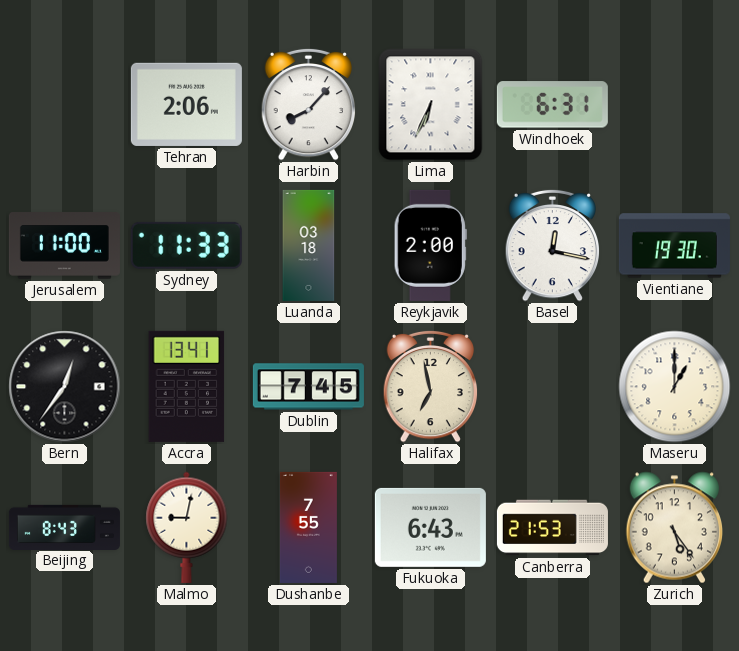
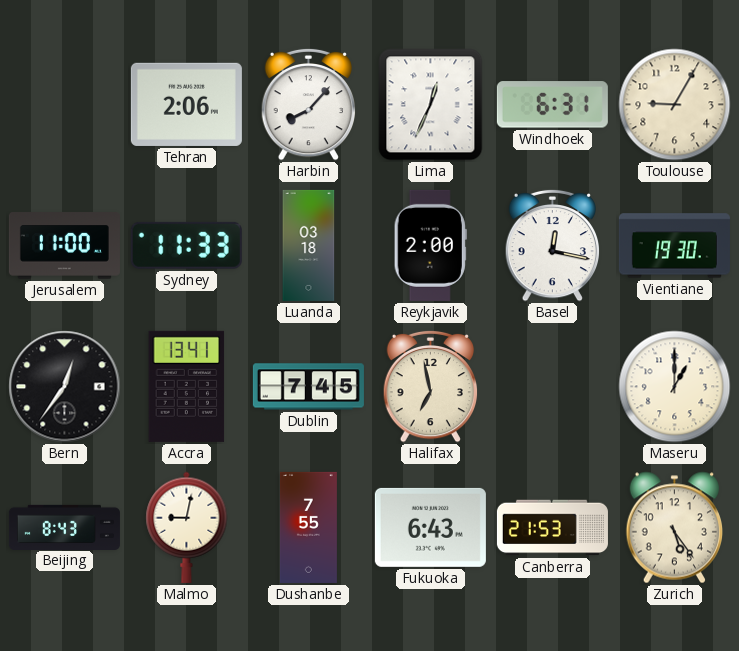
Lima: 6:34 -> 12:34 (431, 105)
Toulouse: none -> 9:05 (675, 105)
